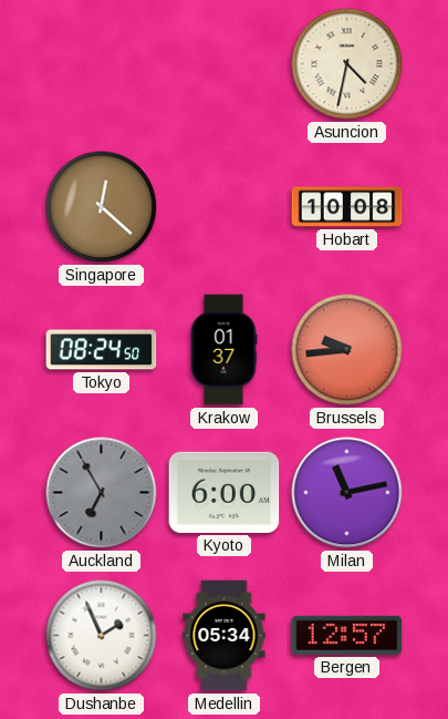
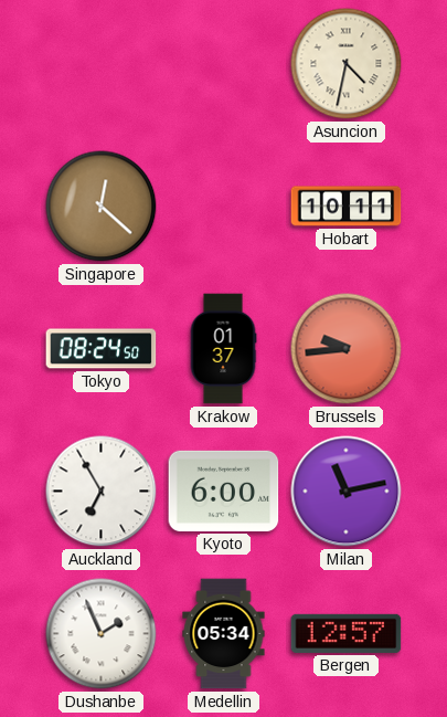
Hobart: 10:08 -> 10:11 (347, 207)
Auckland dial: grey -> white (102, 492)
